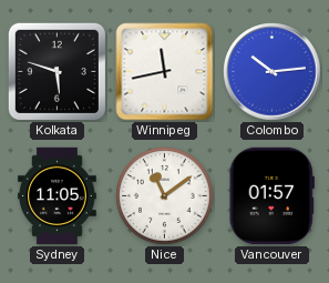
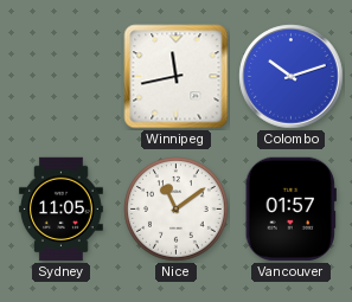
Kolkata: 5:48 -> none (56, 71)
Colombo: 10:14 -> 10:12 (292, 77)
